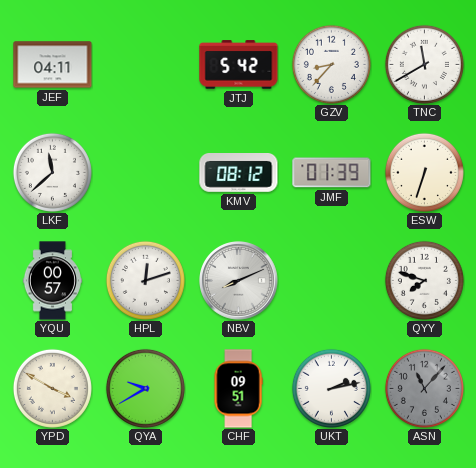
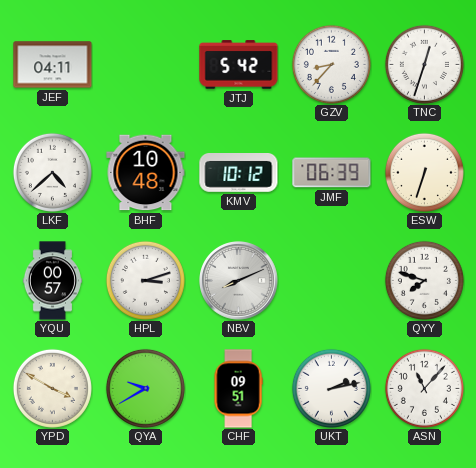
TNC: 11:40 -> 12:33 (424, 64)
LKF: 11:38 -> 4:38 (52, 172)
BHF: none -> 10:48 (146, 173)
KMV: 08:12 -> 10:12 (239, 173)
JMF: 01:39 -> 06:39 (332, 173)
HPL: 12:12 -> 3:12 (145, 280)
ASN dial: grey -> white (424, 388)
